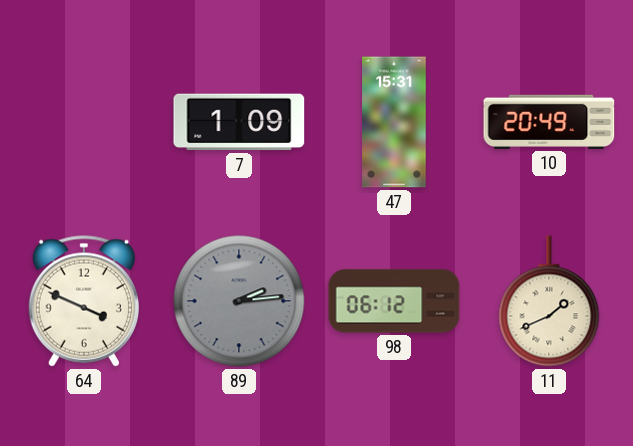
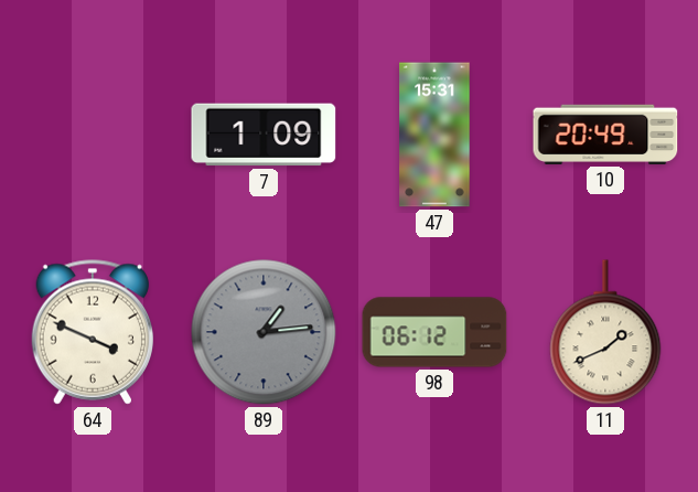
89: 2:14 -> 1:14 (264, 332)
